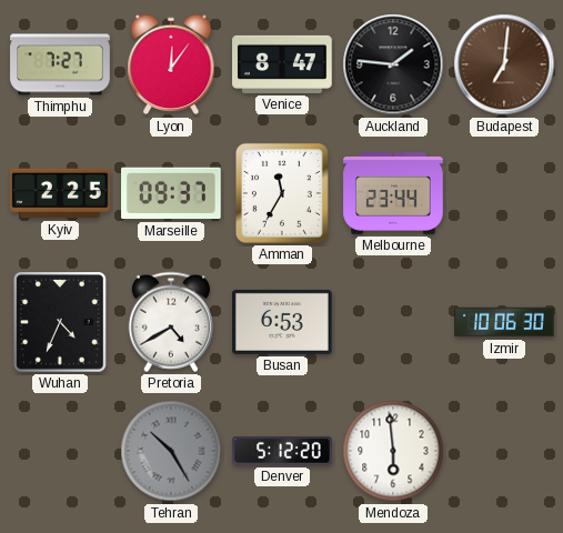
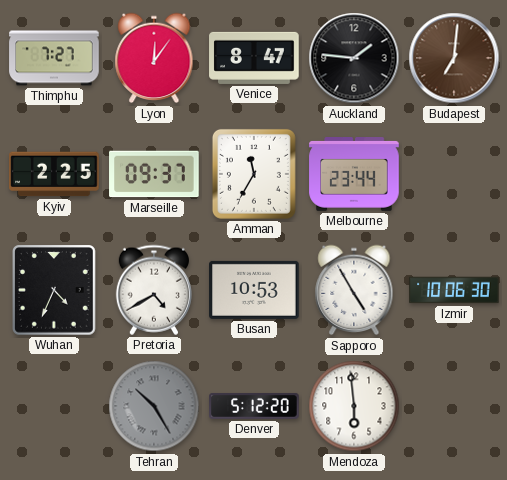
Busan: 6:53 -> 10:53 (254, 290)
Sapporo: none -> 4:55 (354, 290)
